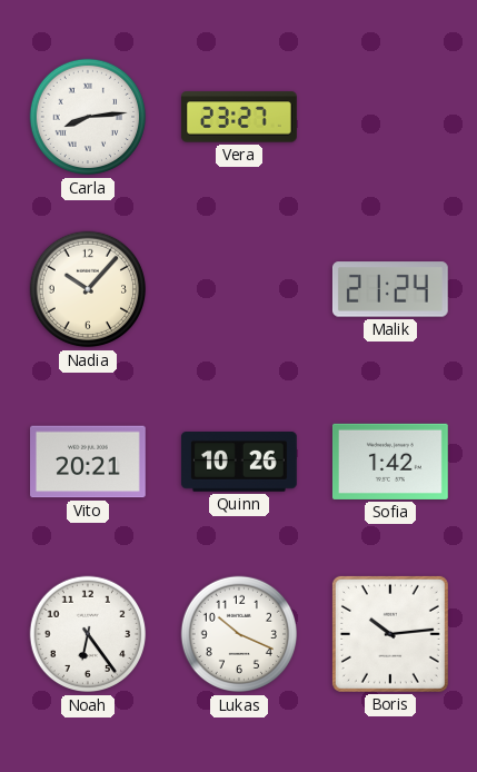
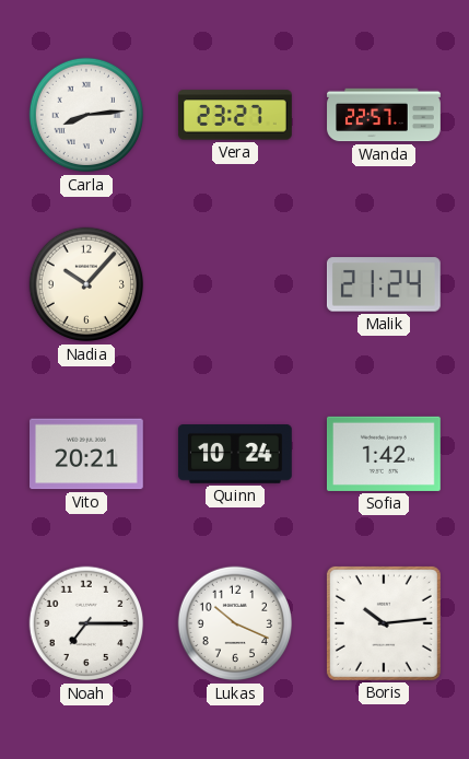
Wanda: none -> 22:57 (384, 115)
Quinn: 10:26 -> 10:24 (235, 455)
Noah: 6:24 -> 7:15 (86, 623)
